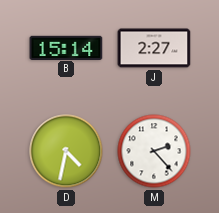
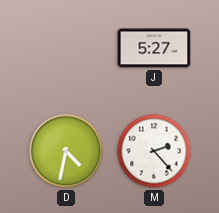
B: 15:14 -> none (66, 47)
J: 2:27 -> 5:27 (154, 48)
